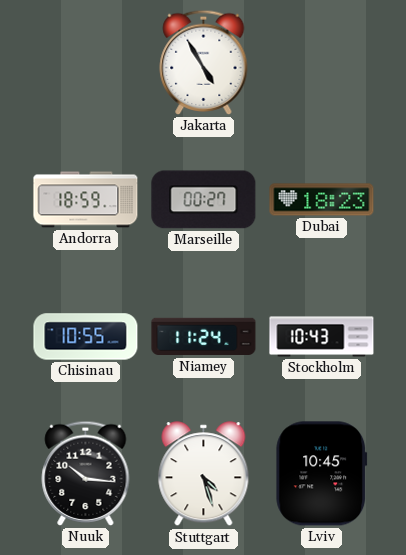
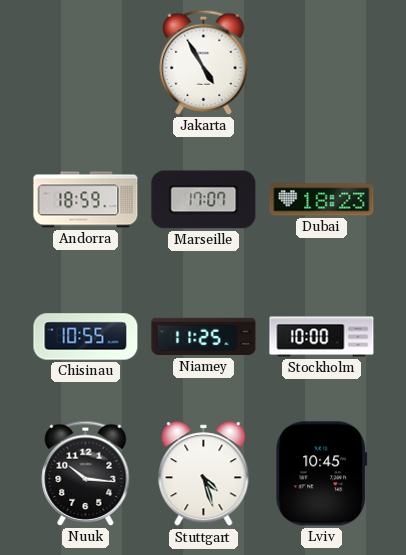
Marseille: 00:27 -> 17:07 (204, 200)
Niamey: 11:24 -> 11:25 (204, 337)
Stockholm: 10:43 -> 10:00 (322, 337)
